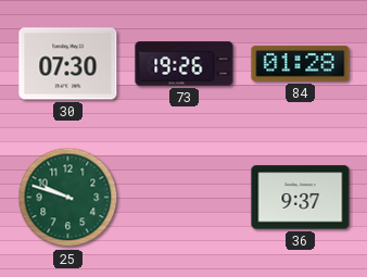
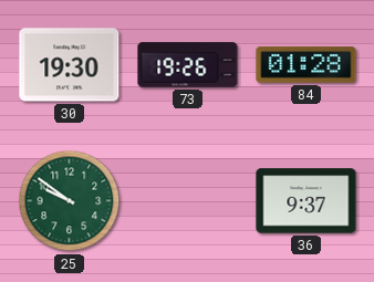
30: 07:30 -> 19:30 (70, 65)
25: 9:48 -> 9:51 (70, 201)
